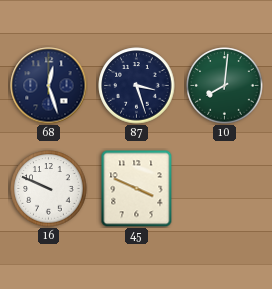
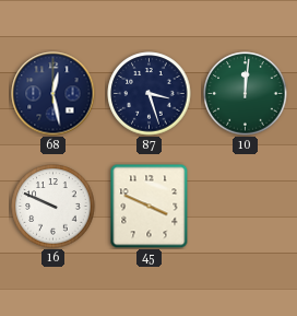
68: 12:27 -> 12:28 (54, 94)
10: 8:01 -> 12:01 (246, 94)
